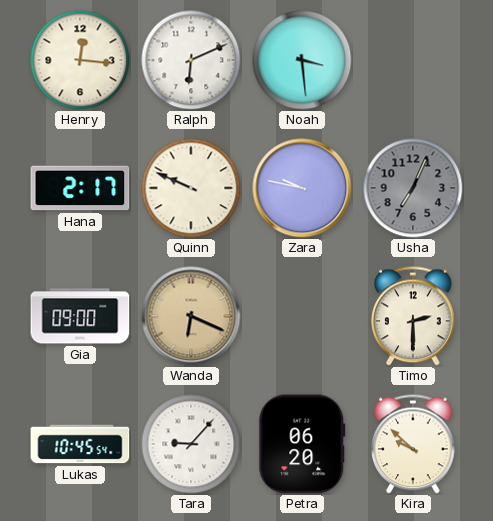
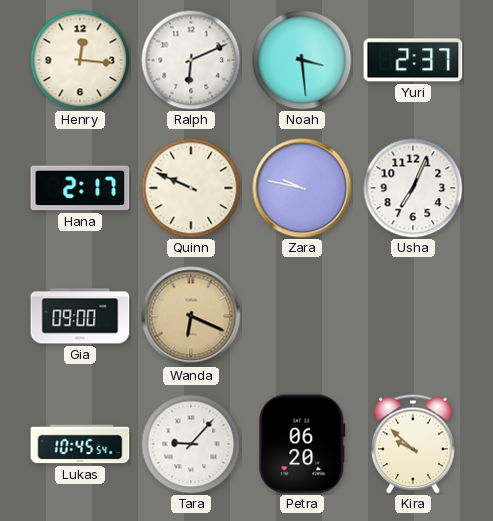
Yuri: none -> 2:37 (413, 60)
Usha dial: grey -> white (413, 188)
Timo: 2:30 -> none (414, 316)
